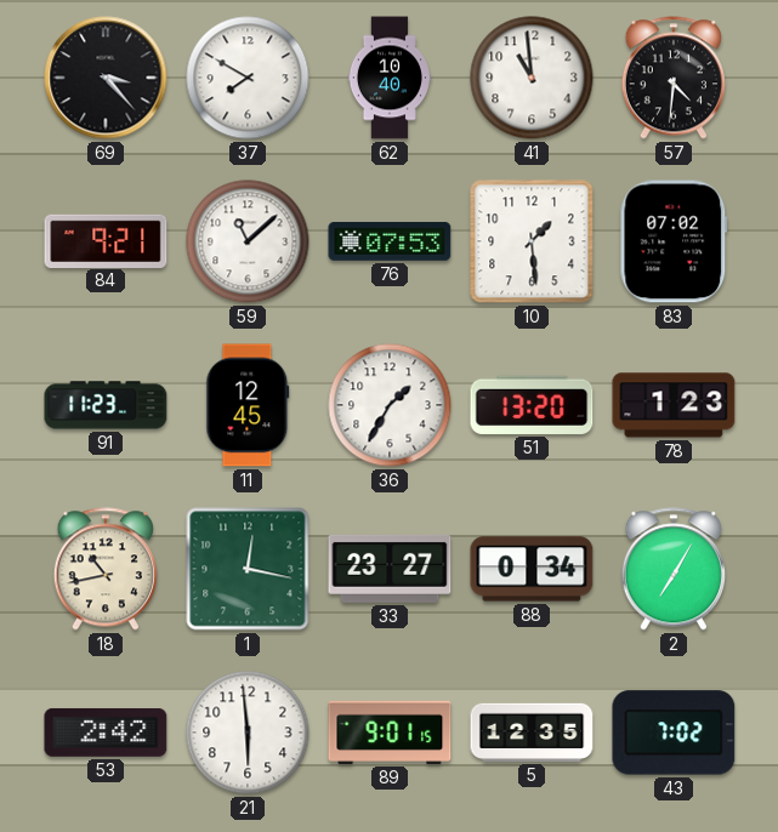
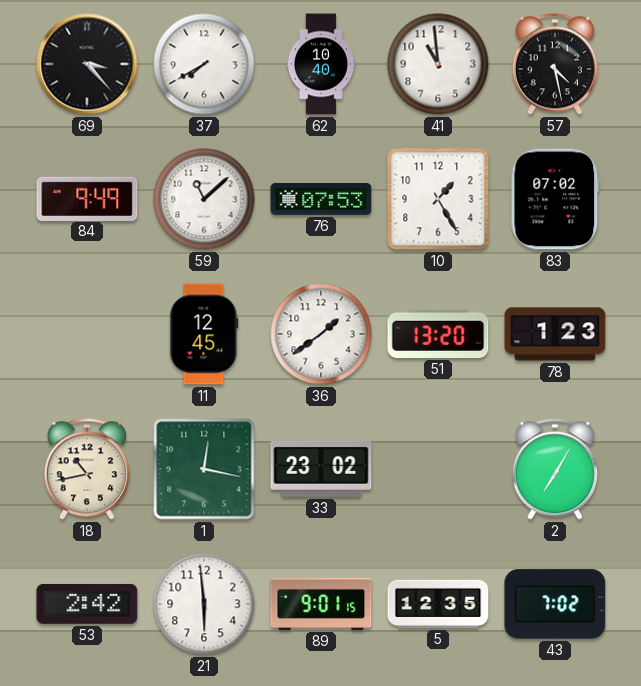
37: 7:50 -> 7:40 (204, 64)
57: 4:31 -> 4:28 (555, 64)
84: 9:21 -> 9:49 (87, 198)
10: 1:29 -> 1:25 (438, 199)
91: 11:23 -> none (106, 405)
36: 1:35 -> 1:39 (321, 334)
33: 23:27 -> 23:02 (321, 469)
88: 0:34 -> none (532, 569)
